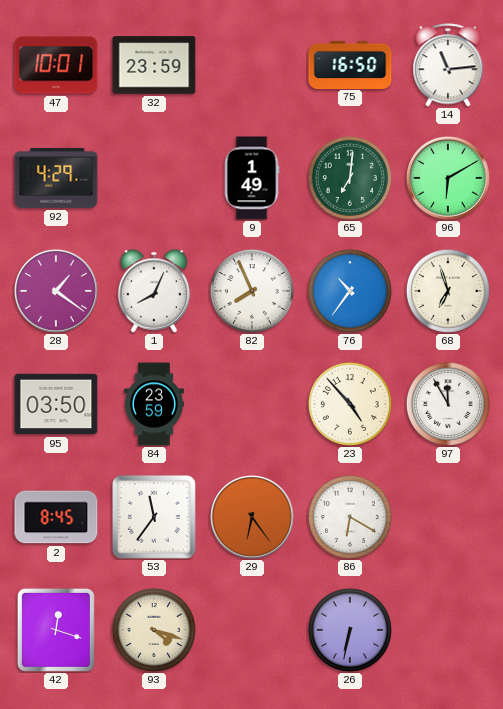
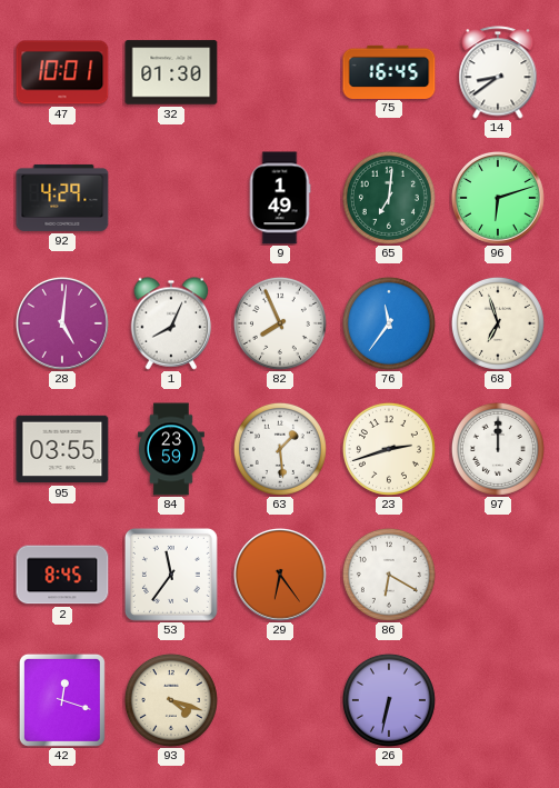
32: 23:59 -> 01:30 (171, 72)
75: 16:50 -> 16:45 (389, 71)
14: 11:14 -> 8:39 (498, 72)
96: 6:10 -> 6:12 (499, 199)
28: 1:21 -> 5:01 (63, 325)
76: 10:36 -> 11:36 (389, 323)
95: 03:50 -> 03:55 (62, 449)
63: none -> 1:29 (280, 449)
23: 4:53 -> 2:42 (389, 449)
97: 11:55 -> 12:00 (498, 449)
